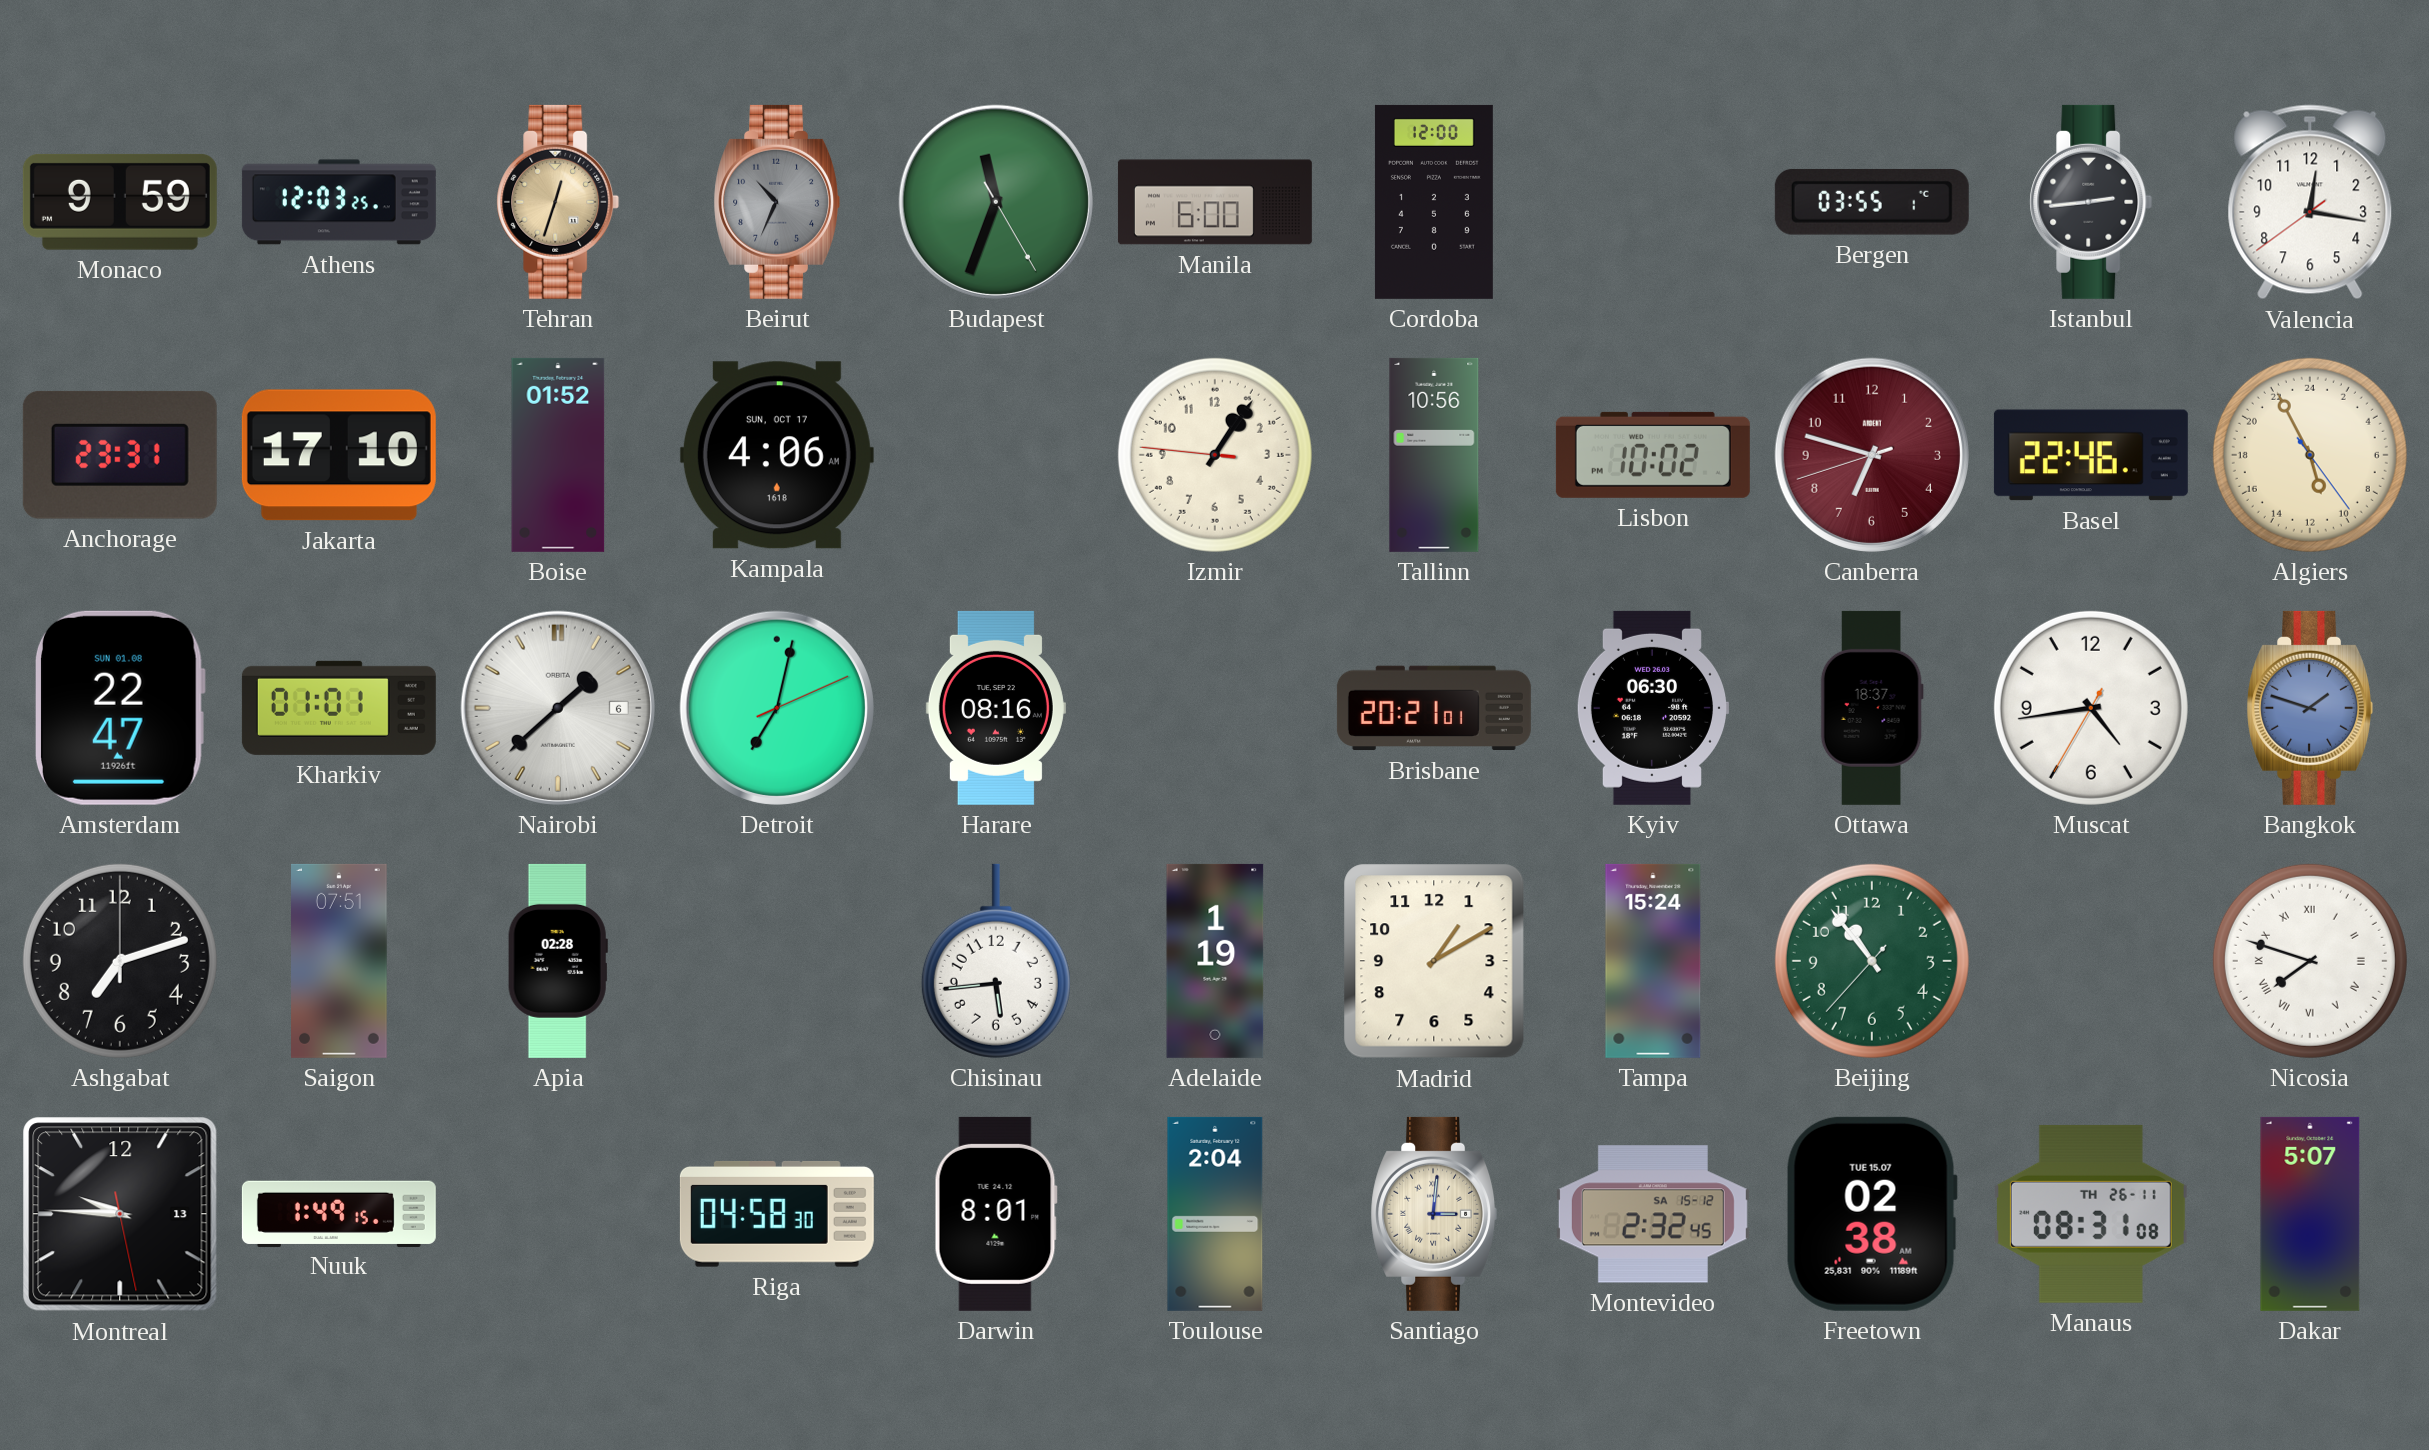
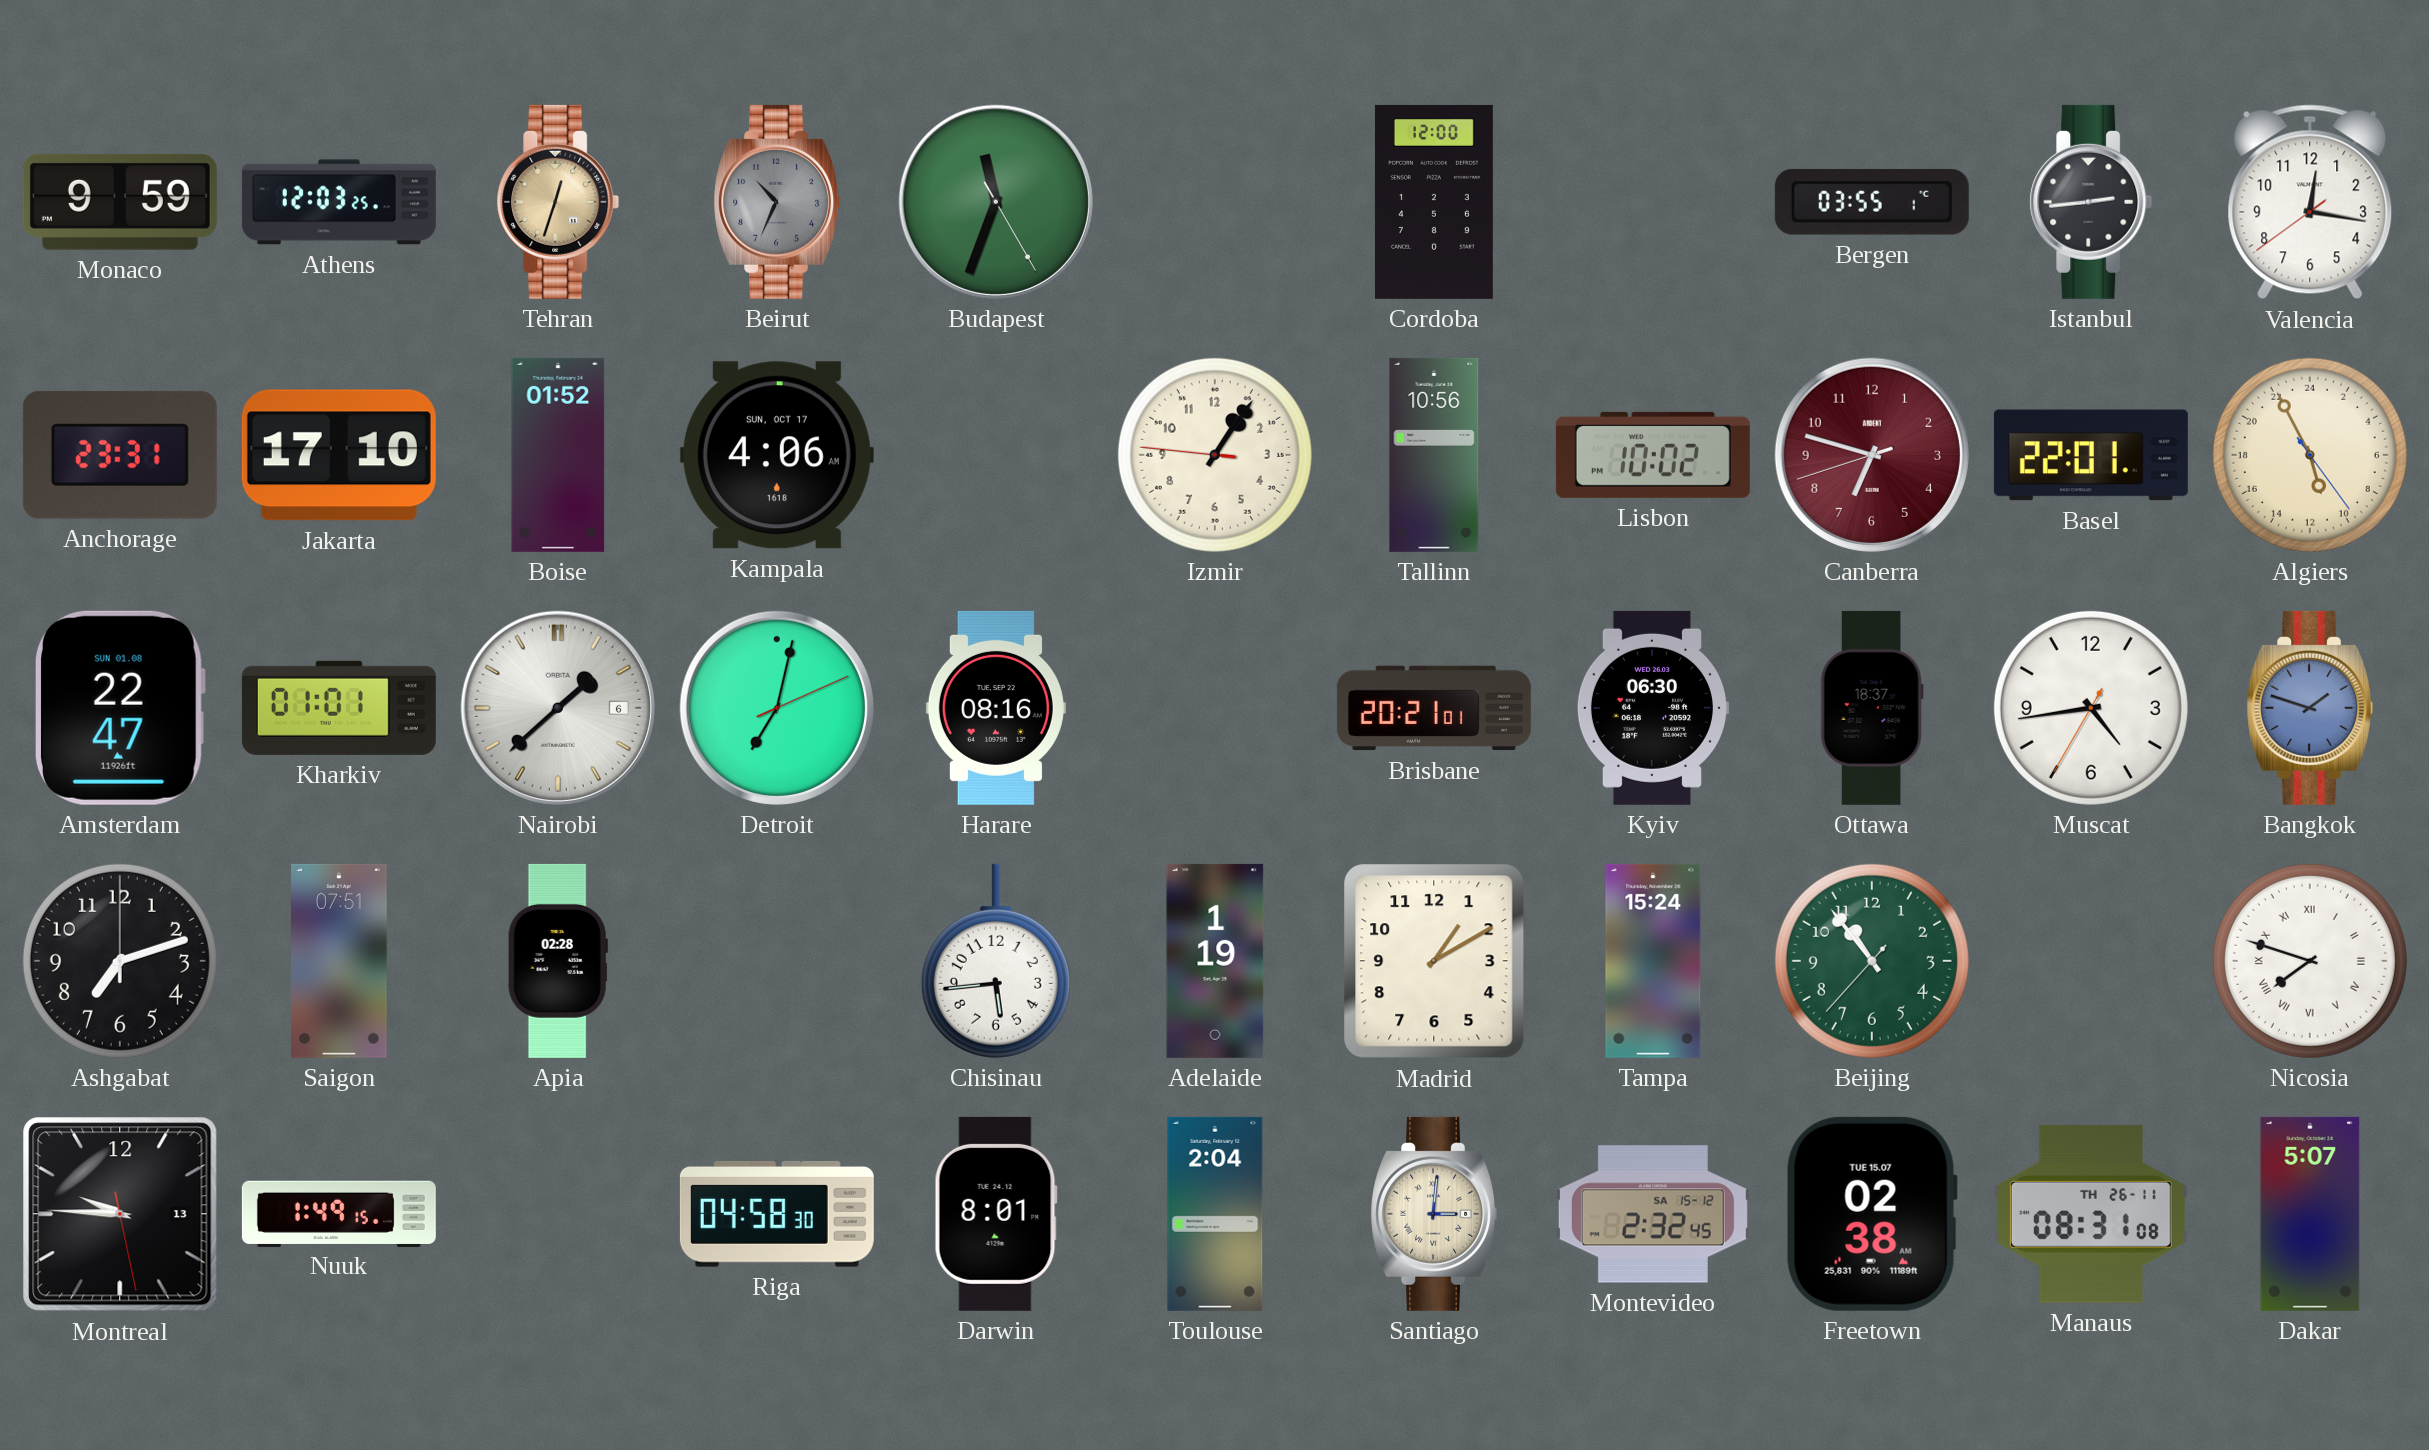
Manila: 6:00 -> none (1215, 202)
Basel: 22:46 -> 22:01 (2091, 455)
